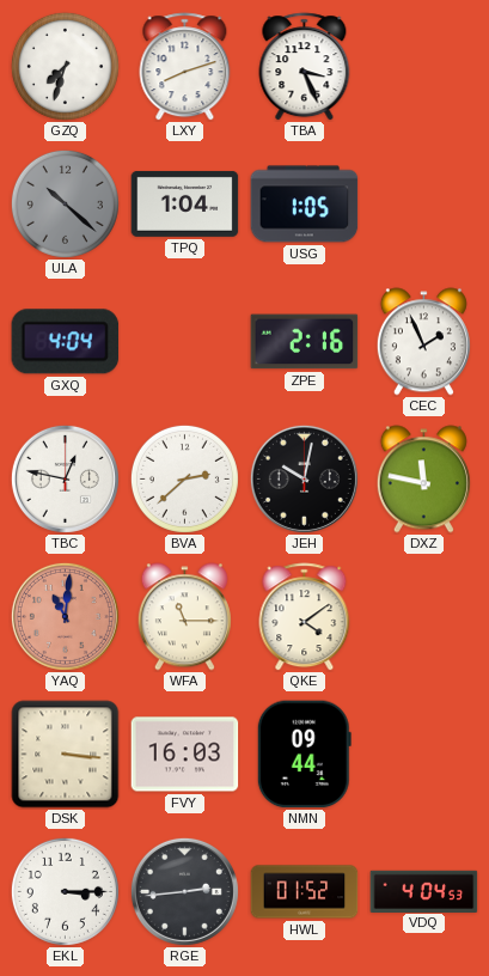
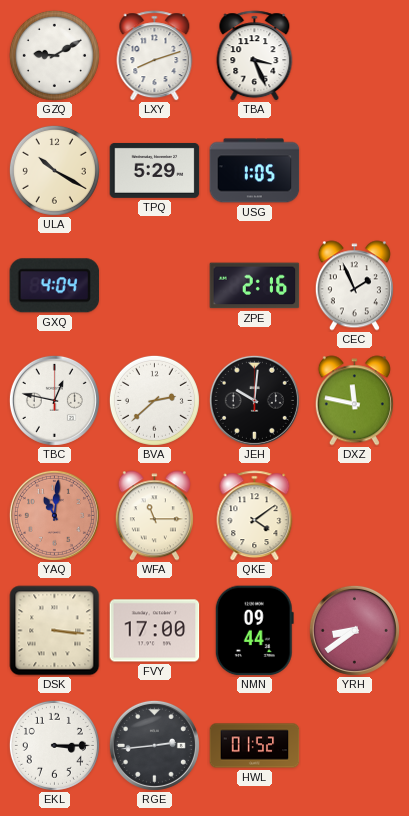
GZQ: 7:33 -> 9:10 (54, 55)
ULA: 10:22 -> 10:20 (54, 170)
ULA dial: grey -> cream (54, 170)
TPQ: 1:04 -> 5:29 (155, 170)
JEH: 10:02 -> 10:01 (254, 400)
FVY: 16:03 -> 17:00 (155, 631)
YRH: none -> 8:39 (354, 630)
VDQ: 4:04 -> none (424, 891)
